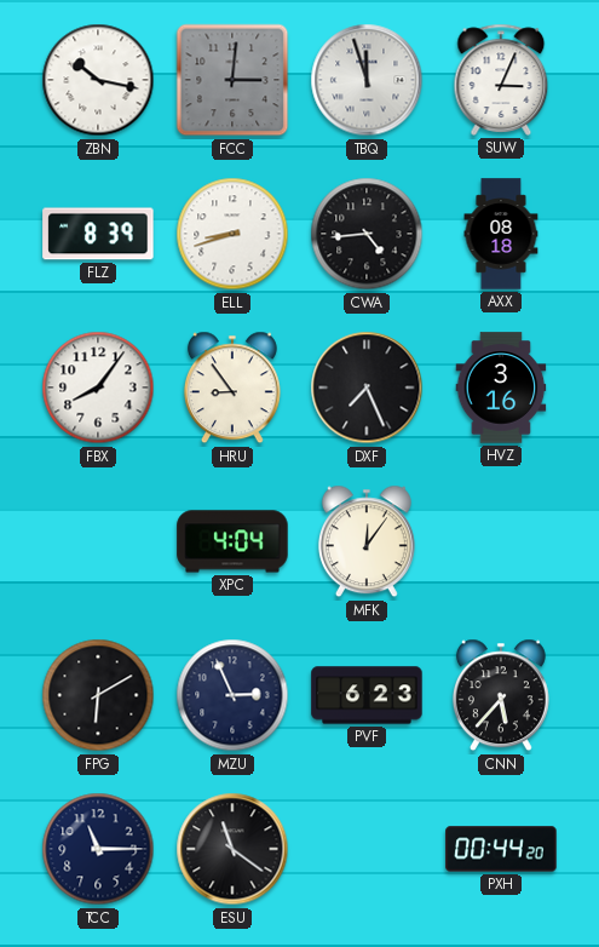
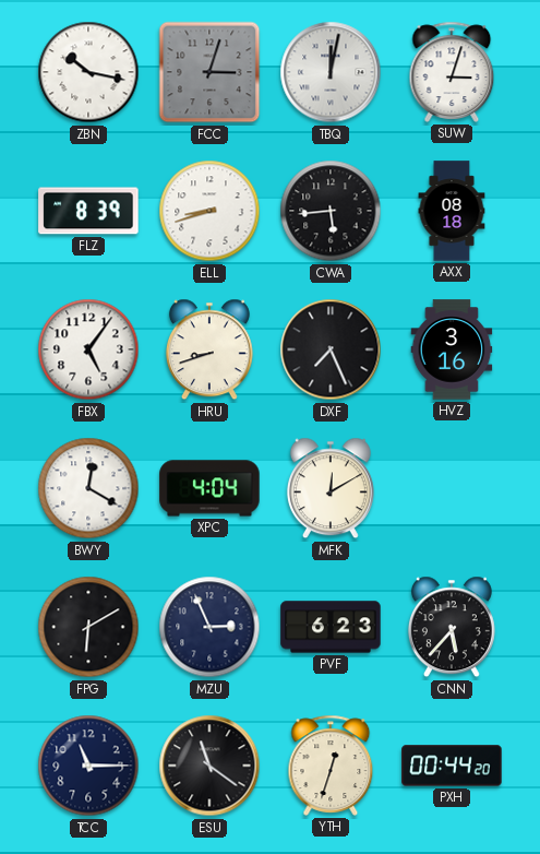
FCC: 3:01 -> 3:03 (209, 72)
TBQ: 11:57 -> 12:02 (331, 72)
SUW: 3:04 -> 3:03 (452, 72)
CWA: 4:44 -> 5:44 (331, 211)
FBX: 8:06 -> 5:06 (88, 349)
HRU: 8:54 -> 8:42 (209, 349)
BWY: none -> 12:20 (88, 488)
MFK: 12:06 -> 12:10 (331, 488)
YTH: none -> 12:33 (331, 766)
